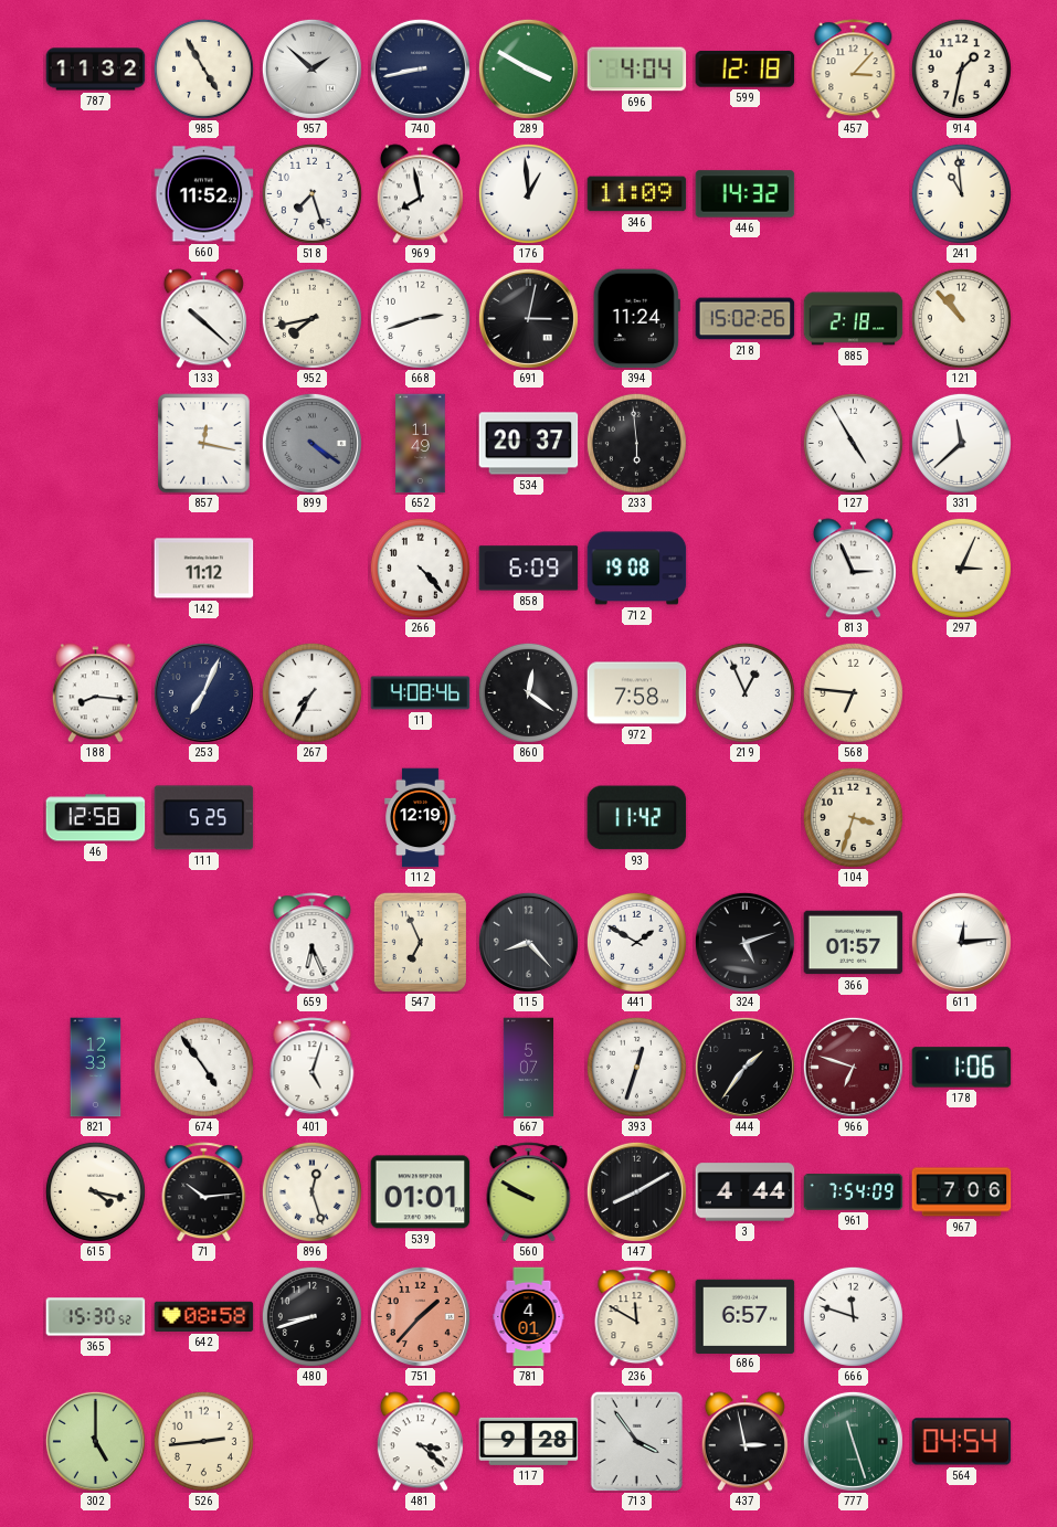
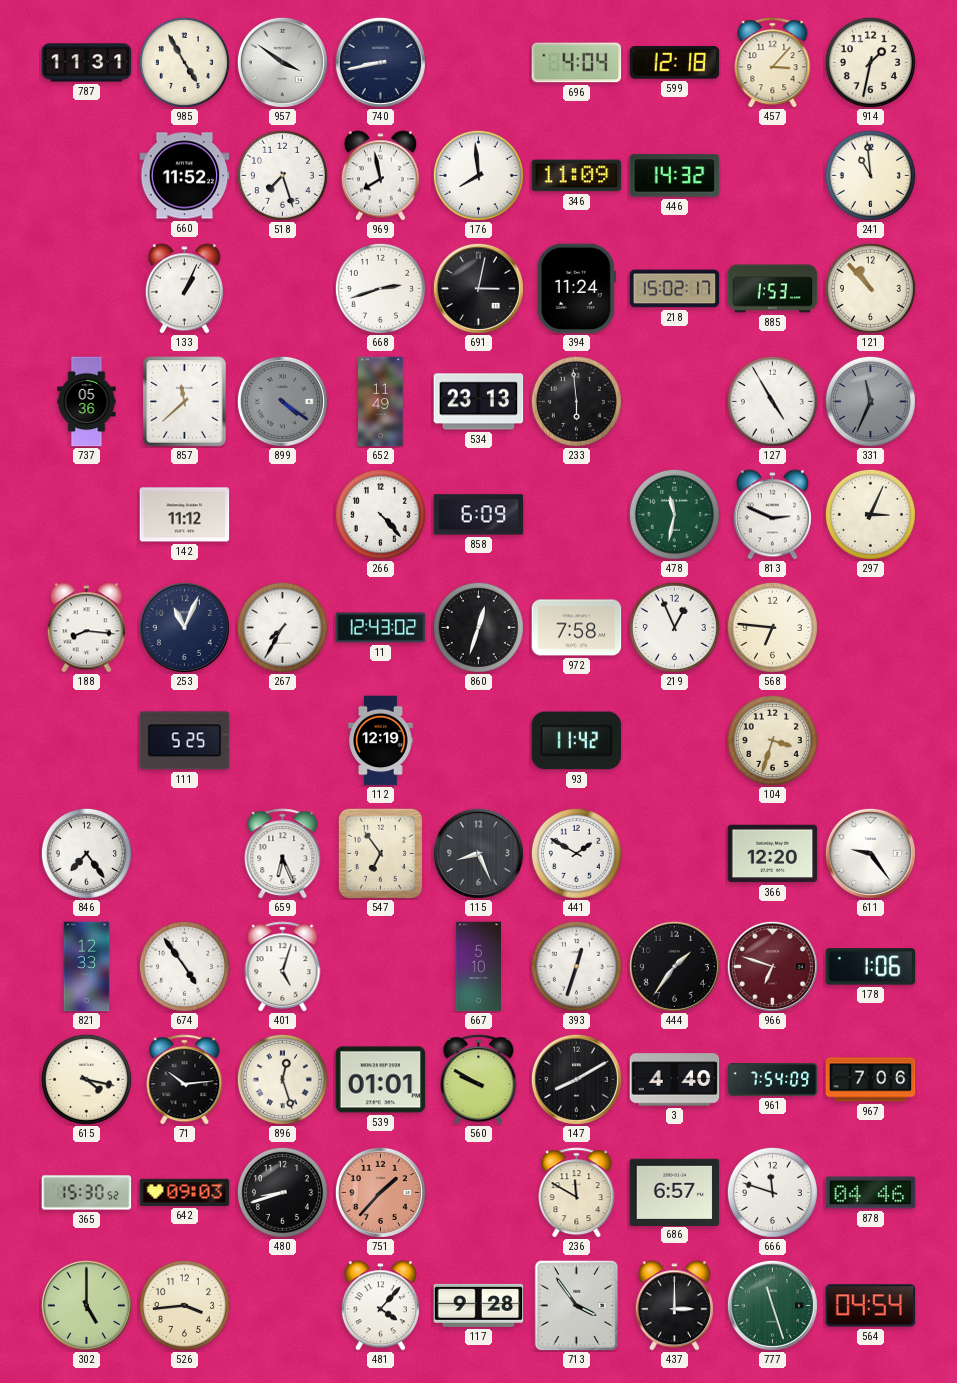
787: 11:32 -> 11:31 (87, 63)
957: 1:52 -> 3:51 (282, 62)
289: 3:50 -> none (528, 68)
176: 12:59 -> 7:59 (478, 175)
133: 10:22 -> 1:04 (184, 289)
952: 7:43 -> none (311, 318)
218: 15:02:26 -> 15:02:17 (675, 289)
885: 2:18 -> 1:53 (773, 289)
737: none -> 05:36 (87, 402)
857: 12:17 -> 11:38 (185, 402)
534: 20:37 -> 23:13 (479, 402)
331: 11:38 -> 11:34 (870, 401)
331 dial: white -> grey (870, 401)
712: 19:08 -> none (637, 569)
478: none -> 11:32 (674, 514)
813: 2:56 -> 2:49 (772, 515)
253: 7:04 -> 11:04 (184, 627)
11: 4:08 -> 12:43 (381, 628)
860: 12:21 -> 12:33 (478, 627)
46: 12:58 -> none (96, 818)
846: none -> 7:24 (86, 853)
547: 6:56 -> 6:54 (380, 853)
115: 8:23 -> 8:26 (478, 853)
324: 5:12 -> none (744, 942)
366: 01:57 -> 12:20 (773, 854)
611: 12:14 -> 9:24 (870, 853)
667: 5:07 -> 5:10 (478, 967)
3: 4:44 -> 4:40 (675, 1080)
642: 08:58 -> 09:03 (185, 1192)
781: 4:01 -> none (529, 1317)
878: none -> 04:46 (871, 1193)
526: 2:44 -> 3:44 (184, 1305)
481: 3:22 -> 4:07 (380, 1306)
437: 2:58 -> 3:00 (674, 1306)
